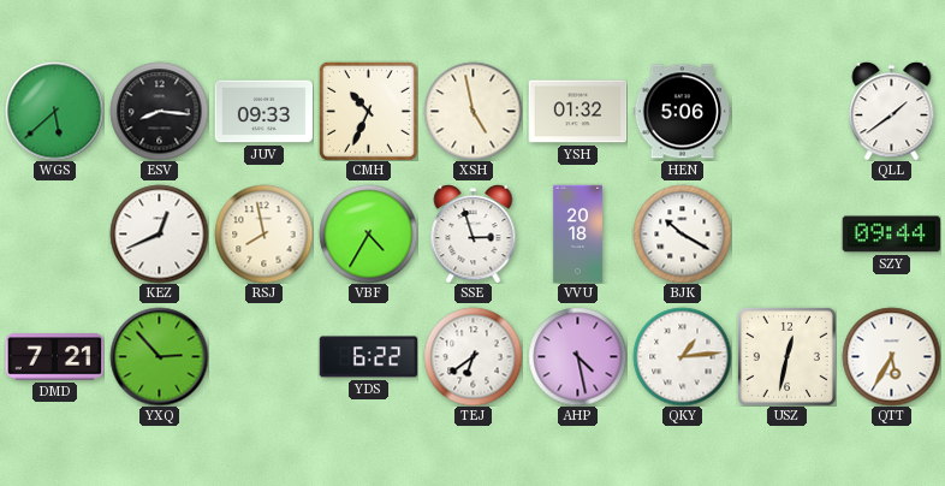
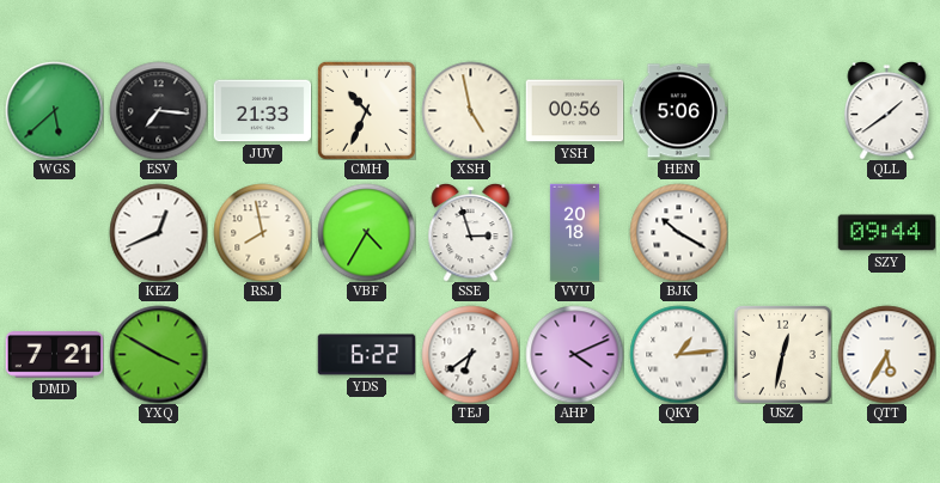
ESV: 8:16 -> 7:16 (158, 110)
JUV: 09:33 -> 21:33 (262, 111)
YSH: 01:32 -> 00:56 (574, 111)
YXQ: 2:53 -> 3:50 (158, 354)
AHP: 4:28 -> 4:11 (574, 354)
